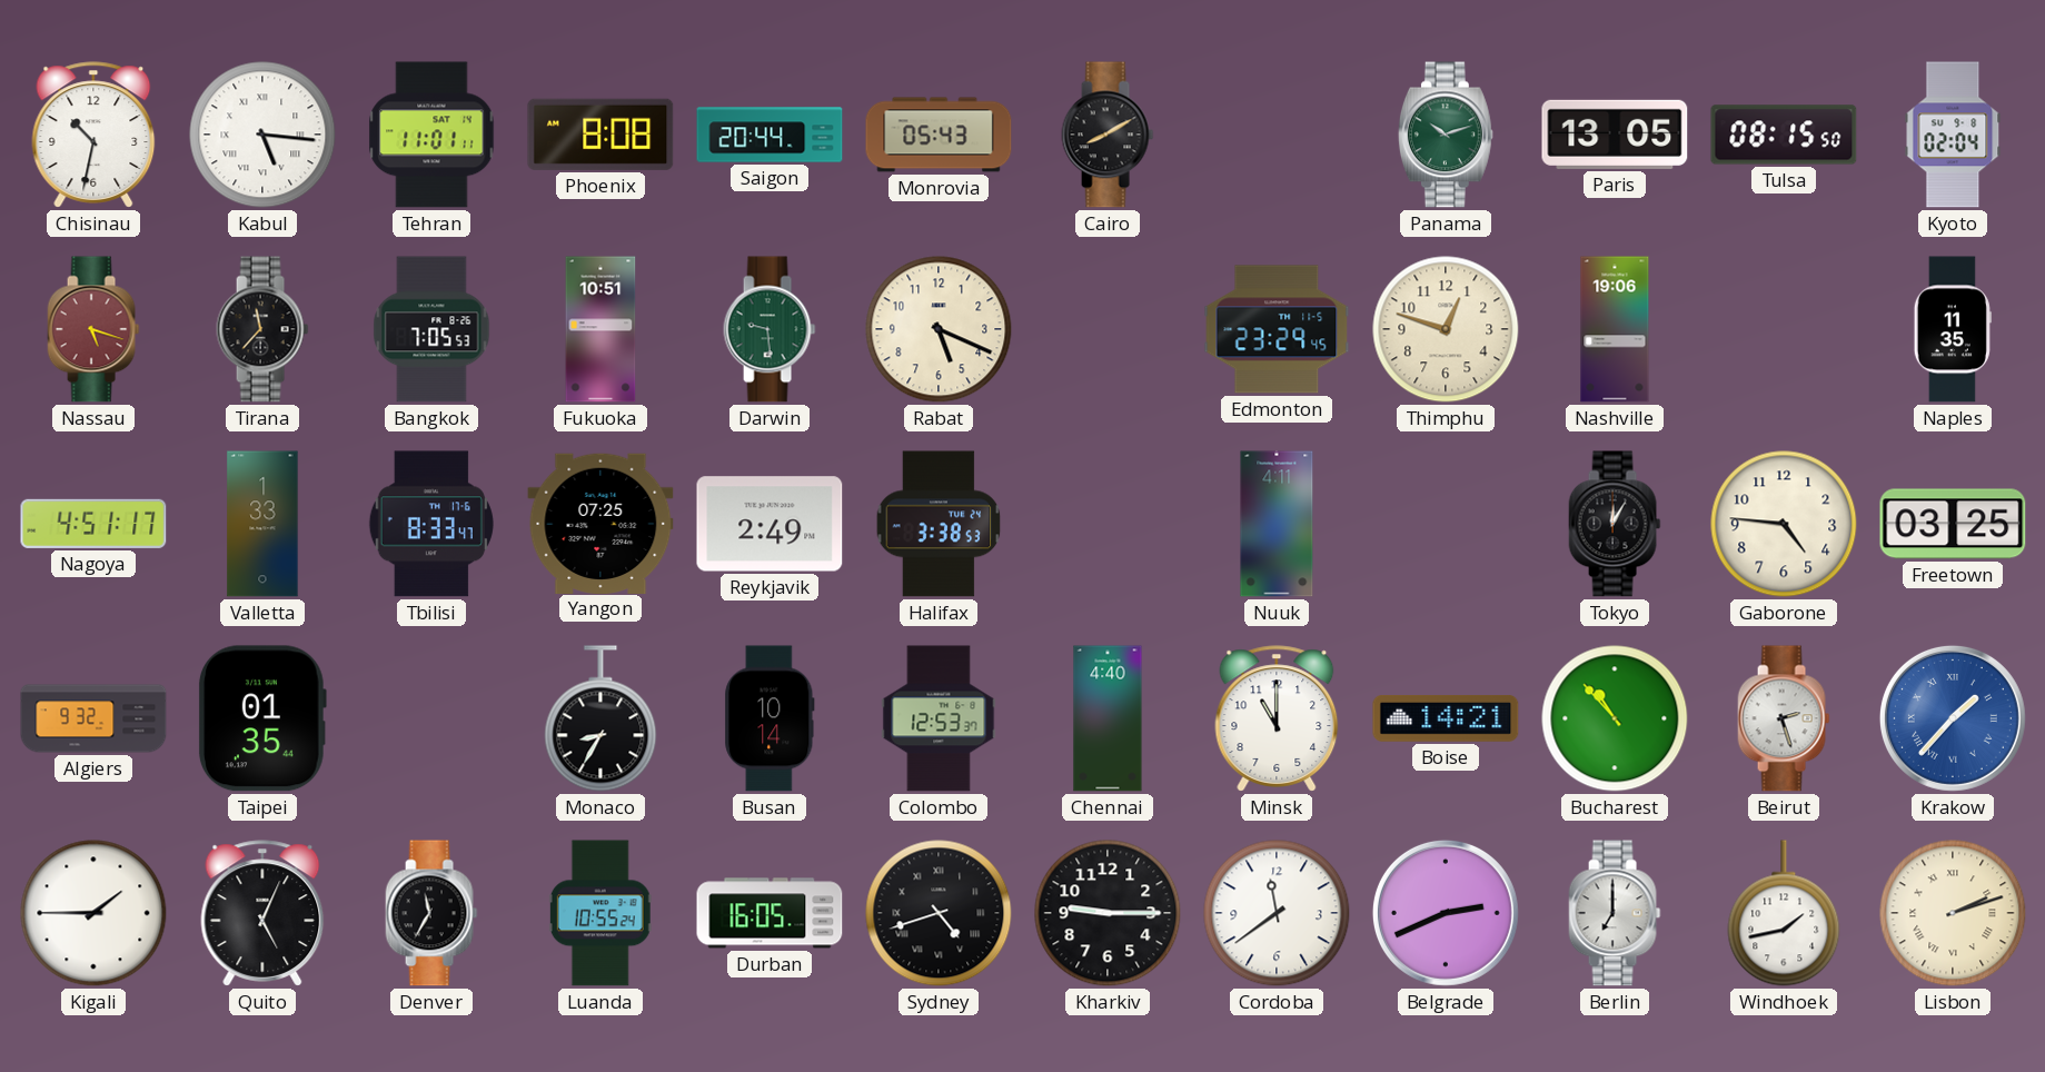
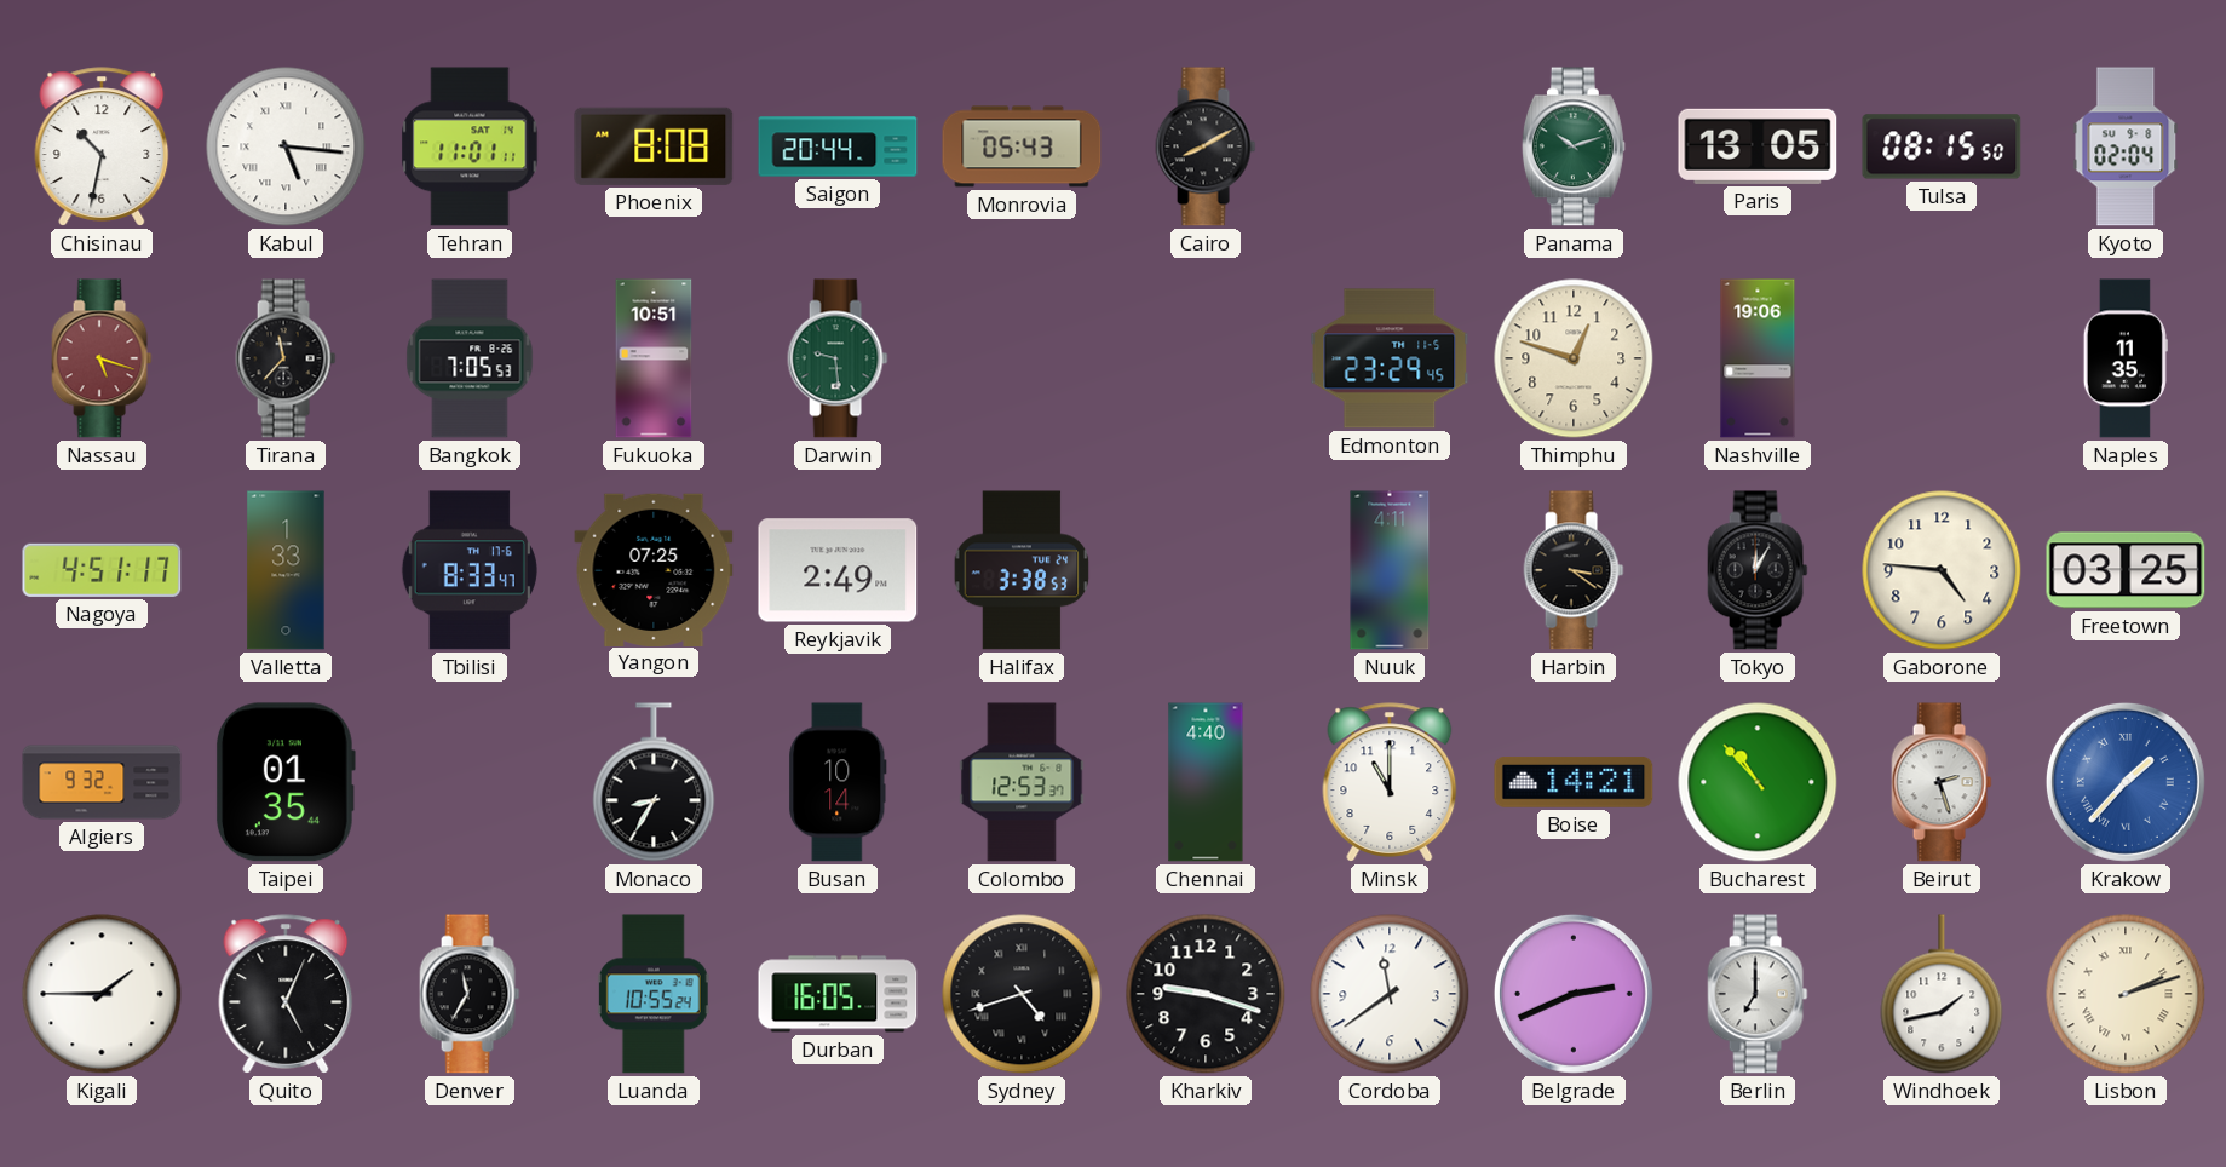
Rabat: 5:19 -> none (939, 329)
Harbin: none -> 3:21 (1574, 570)
Kharkiv: 9:15 -> 9:18 (1206, 994)
